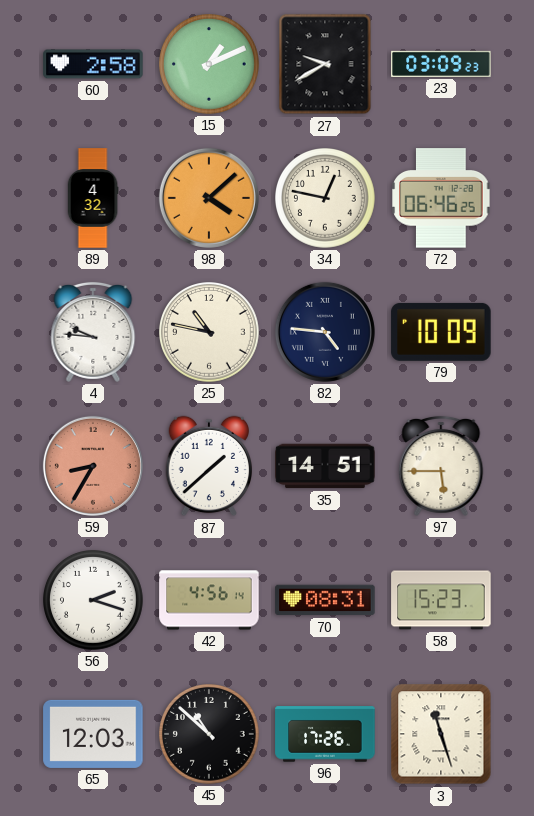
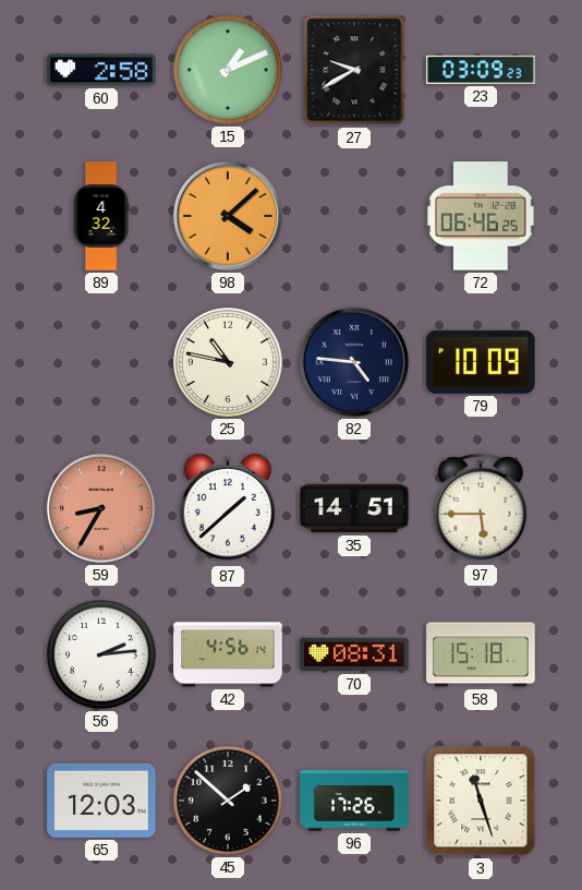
34: 12:47 -> none (326, 199)
4: 9:46 -> none (93, 332)
56: 2:18 -> 2:14 (102, 656)
58: 15:23 -> 15:18 (481, 654)
45: 10:52 -> 1:52 (229, 802)
